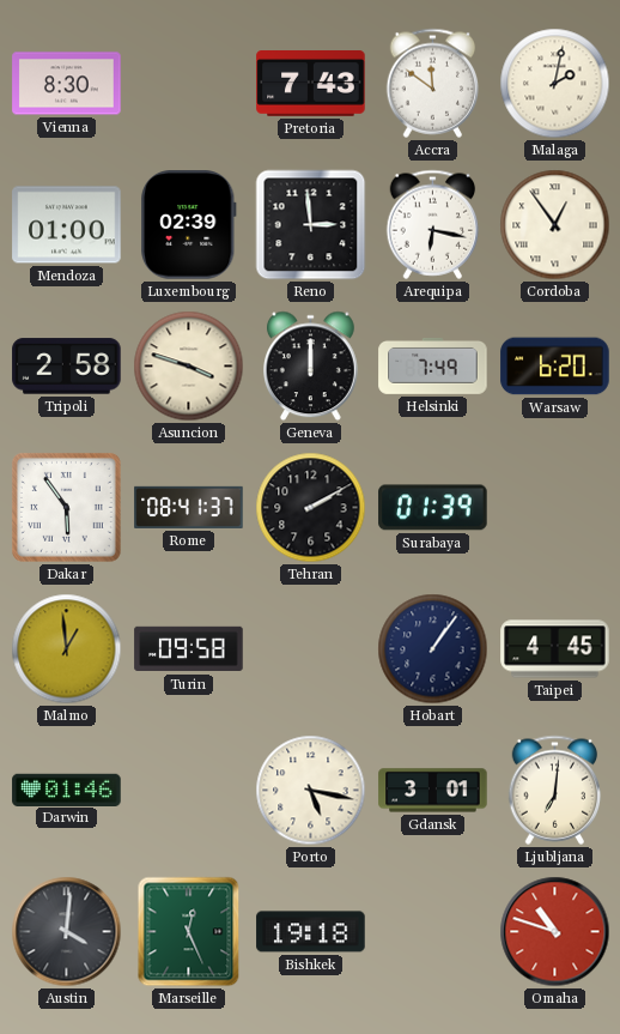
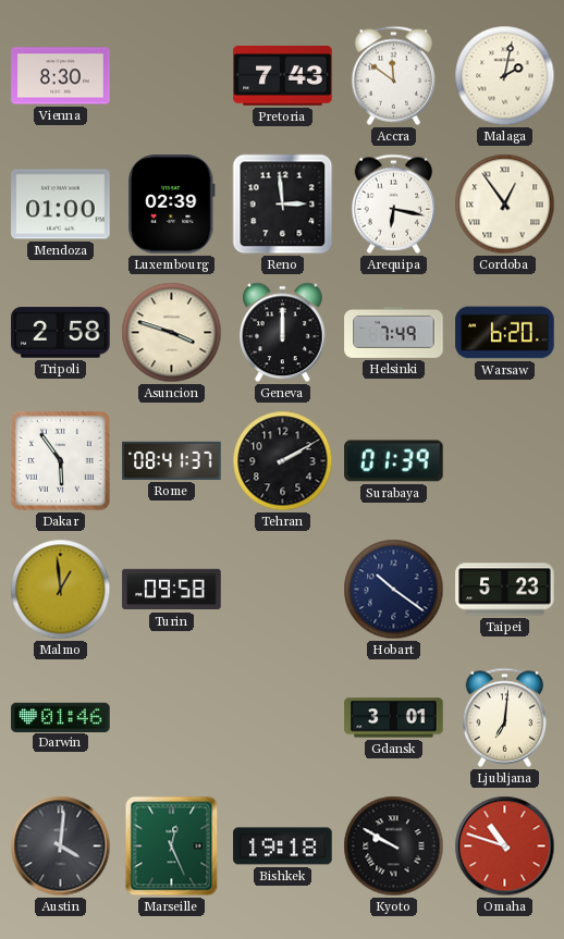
Hobart: 1:06 -> 10:21 (394, 590)
Taipei: 4:45 -> 5:23 (505, 590)
Porto: 5:17 -> none (311, 791)
Kyoto: none -> 9:50 (394, 847)
